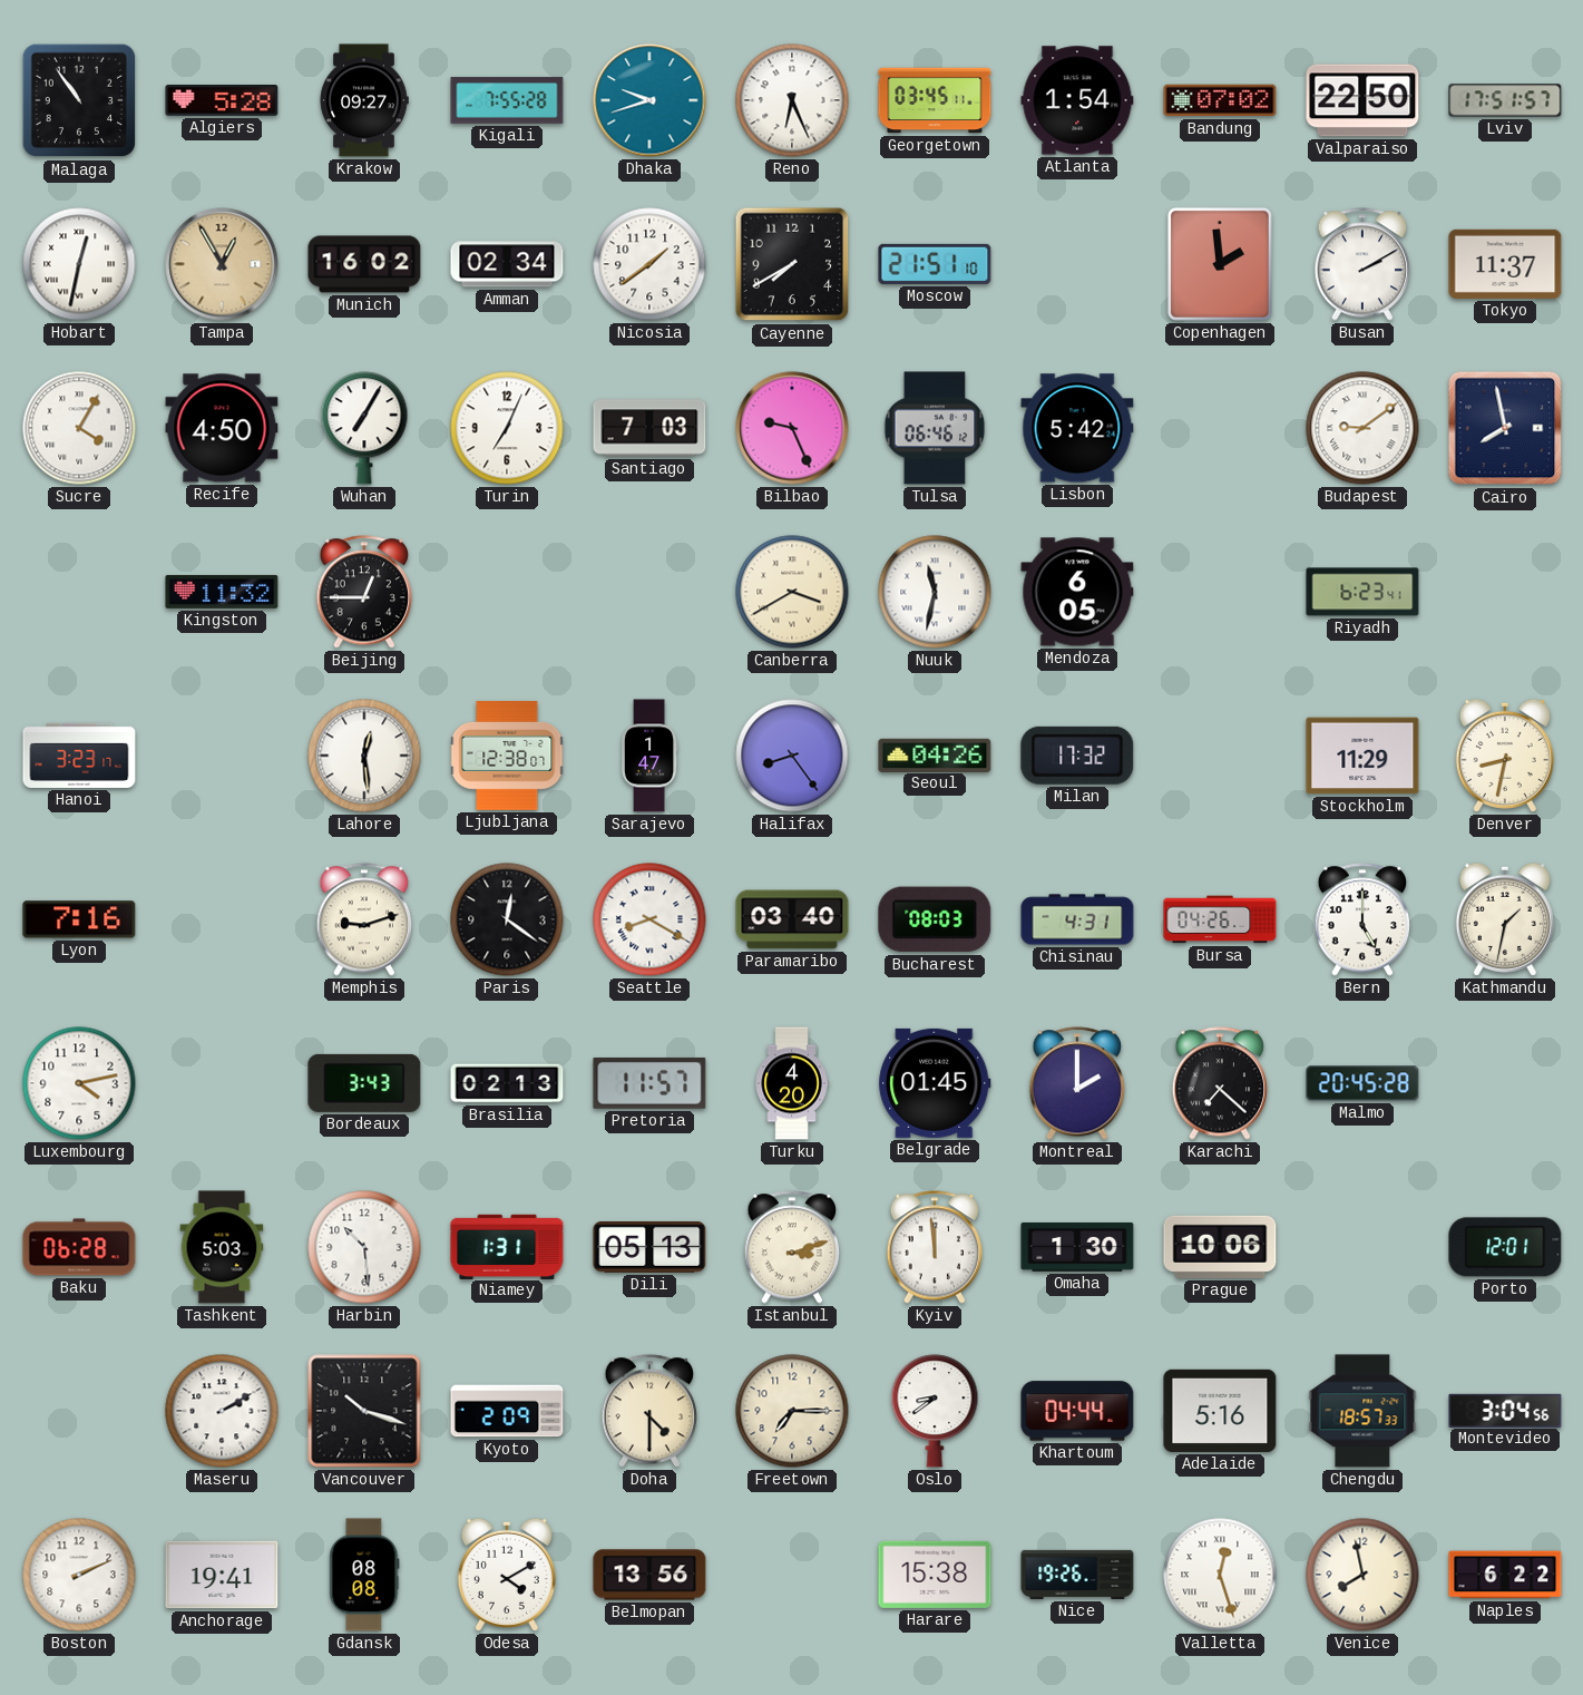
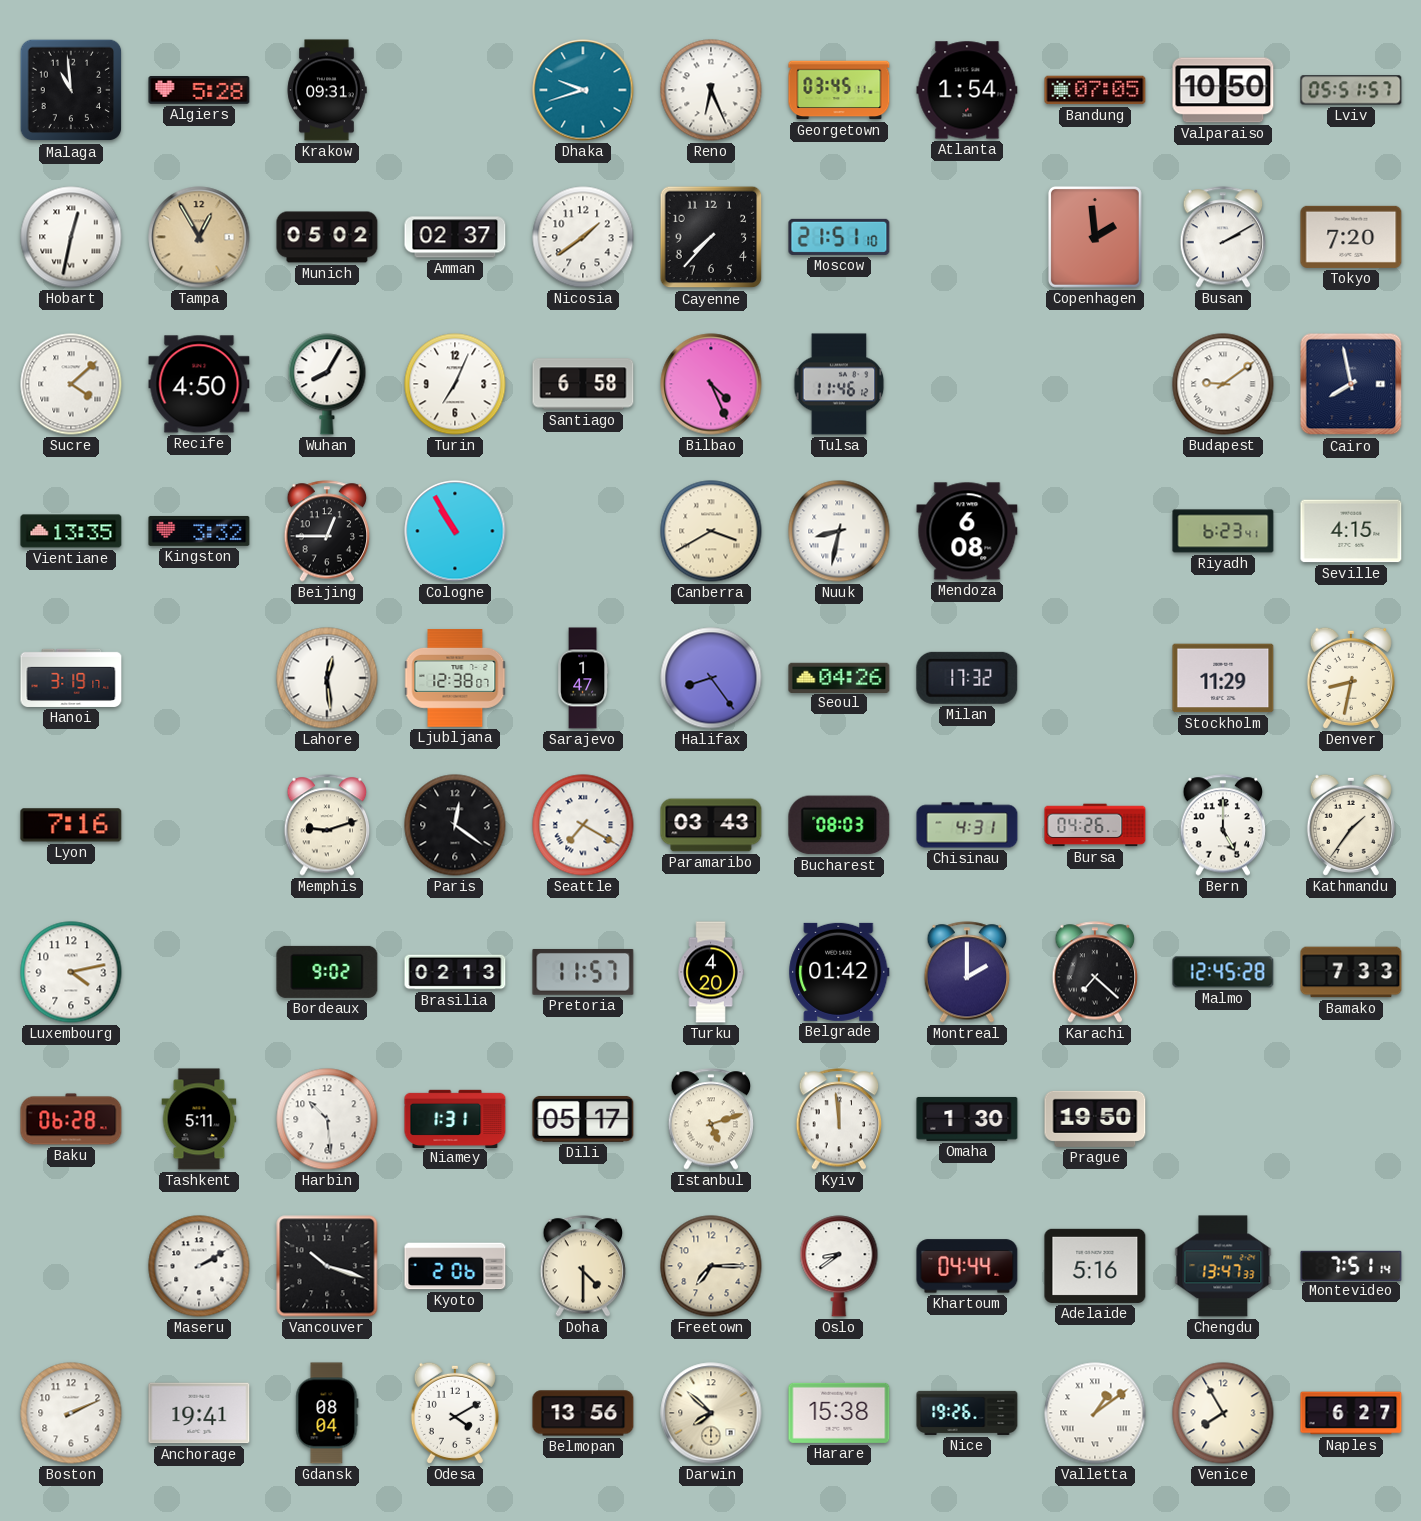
Malaga: 10:54 -> 10:59 (71, 90)
Krakow: 09:27 -> 09:31 (327, 90)
Kigali: 7:55 -> none (507, 100)
Bandung: 07:02 -> 07:05 (1095, 90)
Valparaiso: 22:50 -> 10:50 (1223, 90)
Lviv: 17:51 -> 05:51 (1351, 90)
Munich: 16:02 -> 05:02 (327, 237)
Amman: 02:34 -> 02:37 (455, 237)
Cayenne: 7:40 -> 7:37 (711, 237)
Tokyo: 11:37 -> 7:20 (1351, 237)
Sucre: 4:05 -> 4:08 (71, 384)
Wuhan: 7:05 -> 8:05 (327, 384)
Santiago: 7:03 -> 6:58 (583, 384)
Bilbao: 9:26 -> 4:26 (711, 384)
Tulsa: 06:46 -> 11:46 (839, 384)
Lisbon: 5:42 -> none (1077, 428)
Vientiane: none -> 13:35 (71, 531)
Kingston: 11:32 -> 3:32 (199, 531)
Cologne: none -> 10:55 (455, 531)
Nuuk: 11:32 -> 8:32 (839, 531)
Mendoza: 6:05 -> 6:08 (967, 531)
Seville: none -> 4:15 (1351, 531)
Hanoi: 3:23 -> 3:19 (71, 678)
Seattle: 8:20 -> 7:20 (583, 825)
Paramaribo: 03:40 -> 03:43 (711, 825)
Kathmandu: 1:32 -> 1:36 (1351, 825)
Bordeaux: 3:43 -> 9:02 (327, 972)
Belgrade: 01:45 -> 01:42 (839, 972)
Malmo: 20:45 -> 12:45 (1223, 972)
Bamako: none -> 7:33 (1351, 972)
Tashkent: 5:03 -> 5:11 (199, 1119)
Dili: 05:13 -> 05:17 (583, 1119)
Istanbul: 3:12 -> 5:12 (711, 1119)
Prague: 10:06 -> 19:50 (1095, 1119)
Porto: 12:01 -> none (1505, 1247)
Kyoto: 2:09 -> 2:06 (455, 1266)
Chengdu: 18:57 -> 13:47 (1223, 1266)
Montevideo: 3:04 -> 7:51 (1351, 1265)
Gdansk: 08:08 -> 08:04 (327, 1413)
Darwin: none -> 7:52 (711, 1413)
Valletta: 12:27 -> 1:09 (1095, 1413)
Venice: 7:58 -> 7:55 (1223, 1413)
Naples: 6:22 -> 6:27 (1351, 1413)
